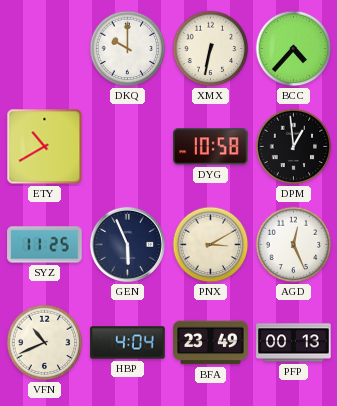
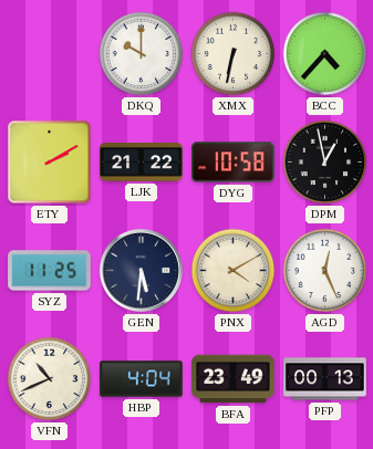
ETY: 10:40 -> 2:10 (50, 163)
LJK: none -> 21:22 (142, 163)
DPM: 12:59 -> 12:58 (325, 163)
GEN: 5:56 -> 5:31 (141, 270)
PNX: 3:10 -> 4:10 (234, 271)
